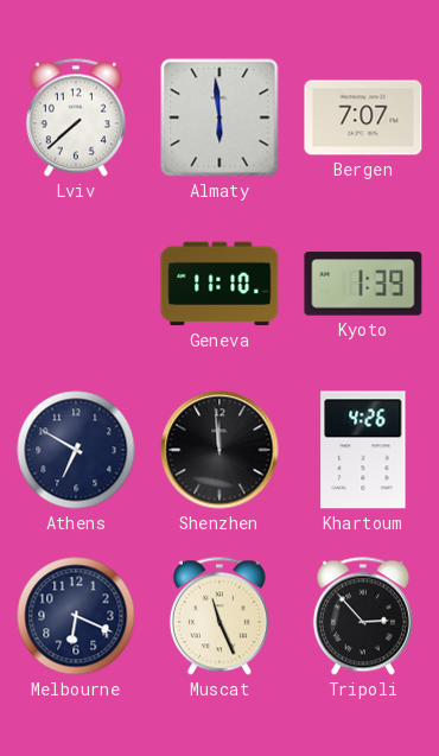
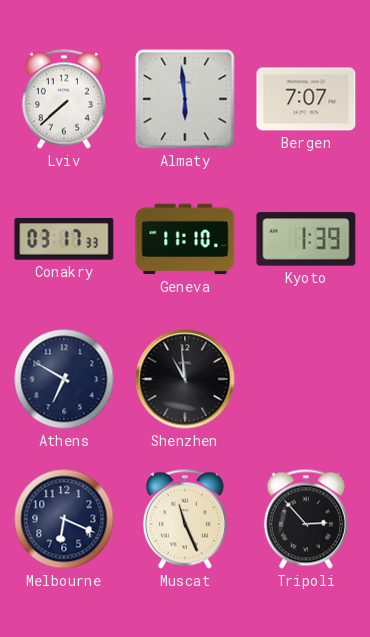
Conakry: none -> 03:17 (64, 240)
Shenzhen: 11:59 -> 10:59 (185, 379)
Khartoum: 4:26 -> none (363, 450)
